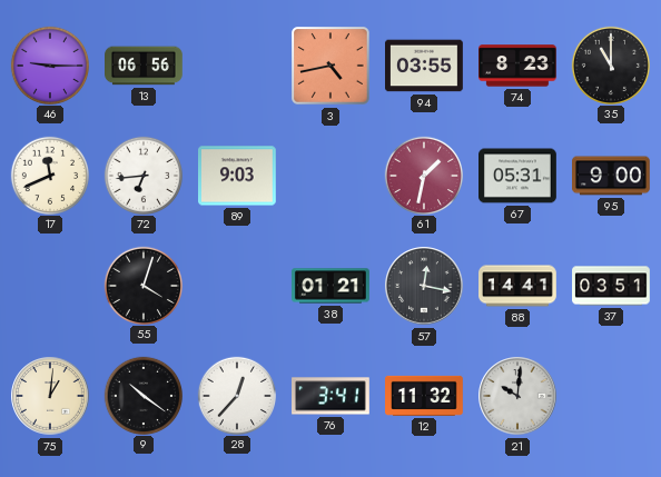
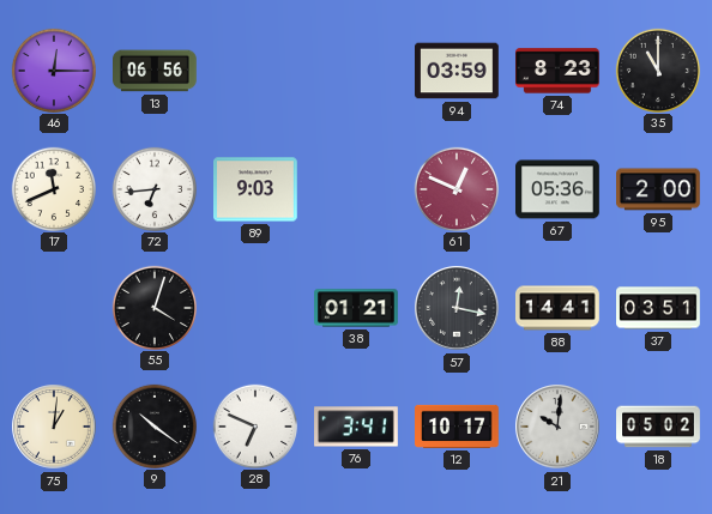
46: 9:15 -> 12:15 (53, 69)
3: 4:43 -> none (331, 66)
94: 03:55 -> 03:59 (458, 71)
61: 1:32 -> 12:49 (455, 188)
67: 05:31 -> 05:36 (559, 189)
95: 9:00 -> 2:00 (659, 189)
28: 12:37 -> 6:49 (254, 425)
12: 11:32 -> 10:17 (458, 427)
18: none -> 05:02 (658, 427)
